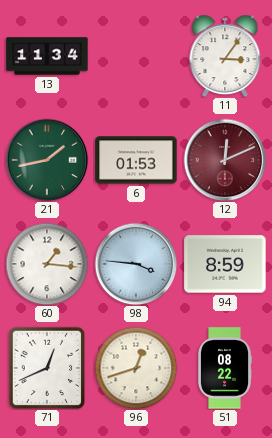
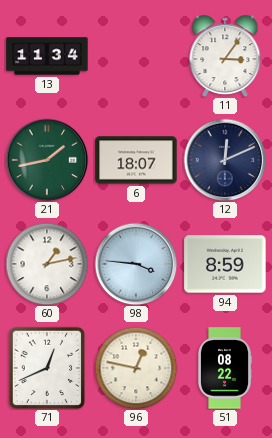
6: 01:53 -> 18:07 (136, 160)
12 dial: burgundy -> navy (225, 160)
60: 1:16 -> 1:13 (47, 264)
96: 12:42 -> 12:47 (136, 368)
